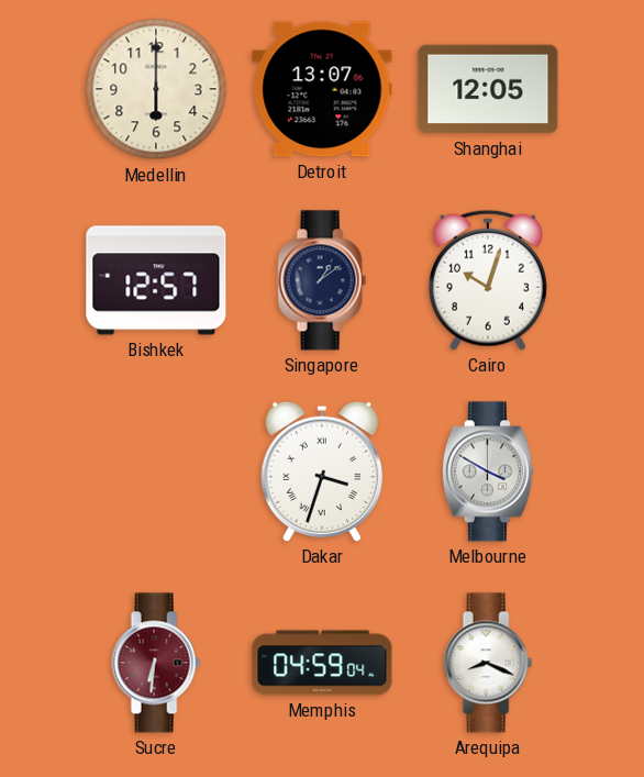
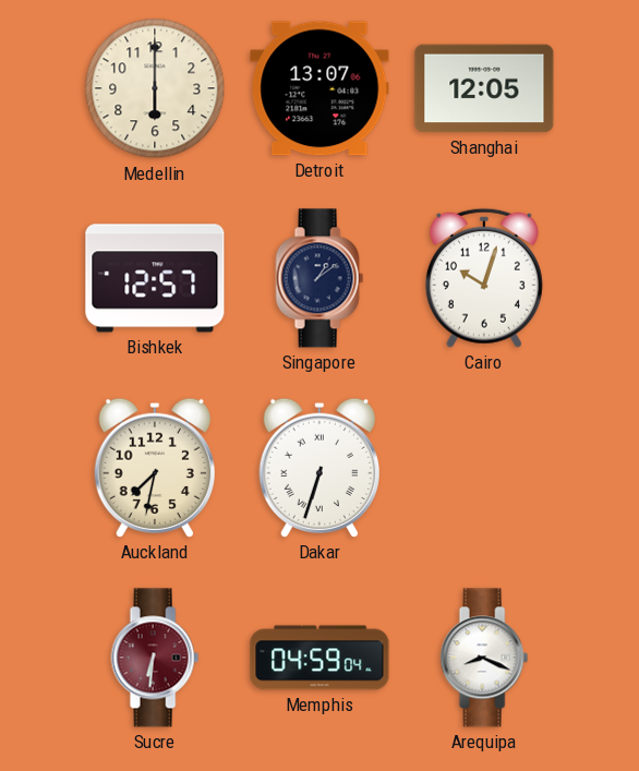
Auckland: none -> 7:32 (155, 468)
Dakar: 3:33 -> 6:33 (319, 468)
Melbourne: 3:50 -> none (488, 471)
